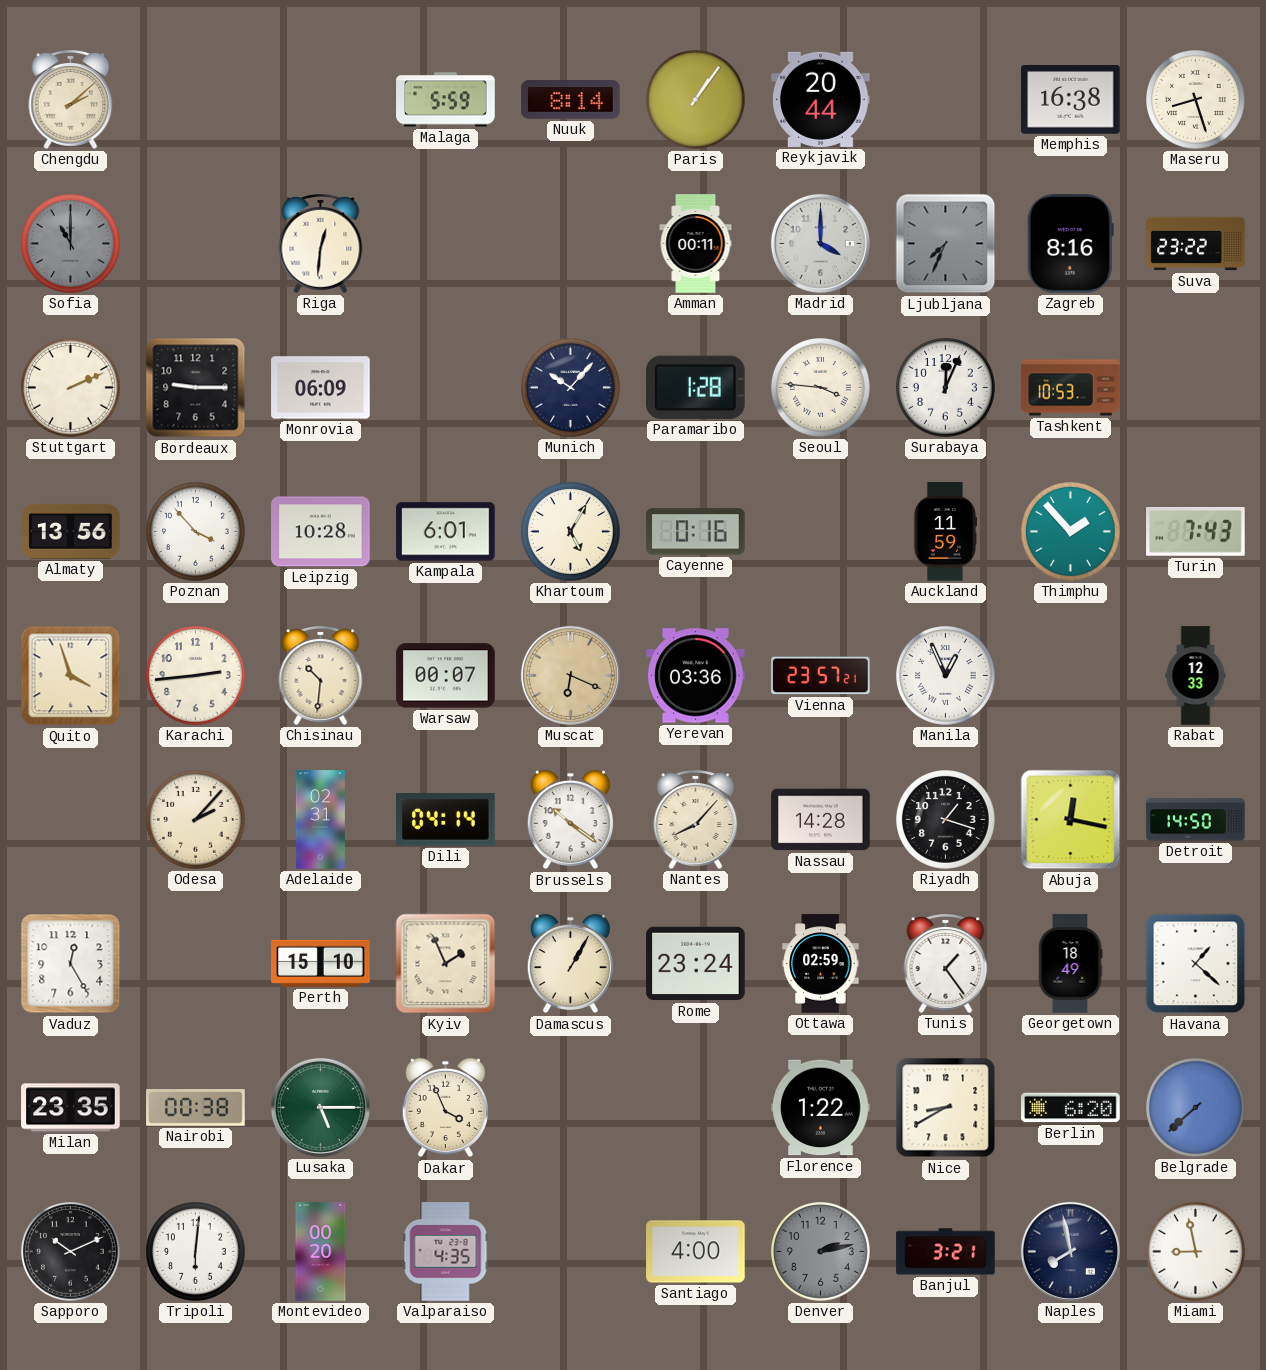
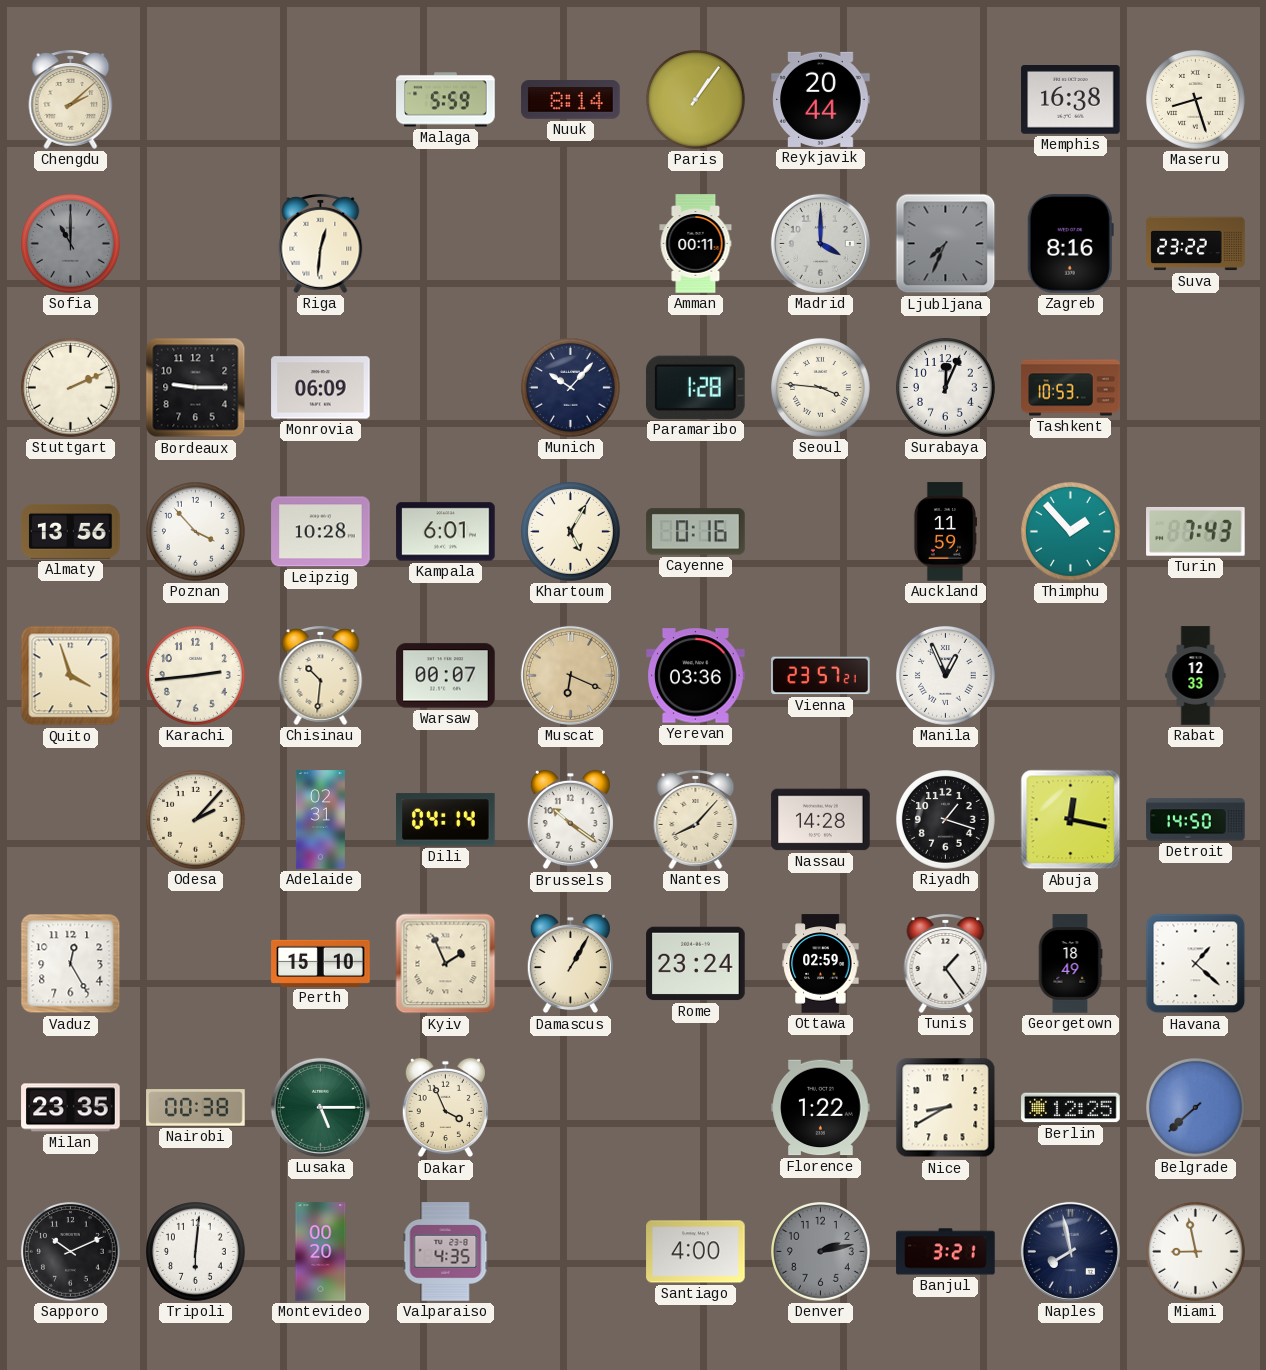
Berlin: 6:20 -> 12:25 (1071, 1108)
